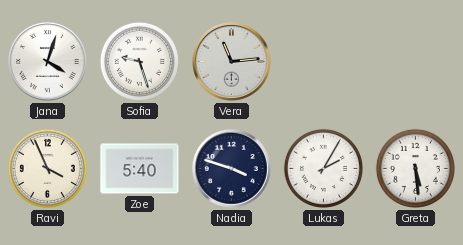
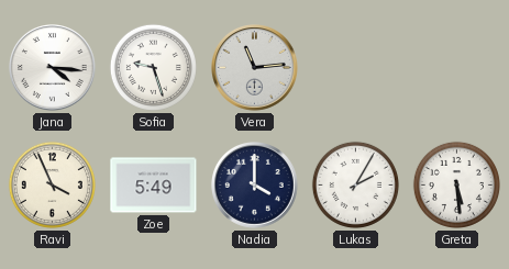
Jana: 4:03 -> 4:16 (53, 68)
Zoe: 5:40 -> 5:49 (154, 186)
Nadia: 3:48 -> 4:00 (255, 186)
